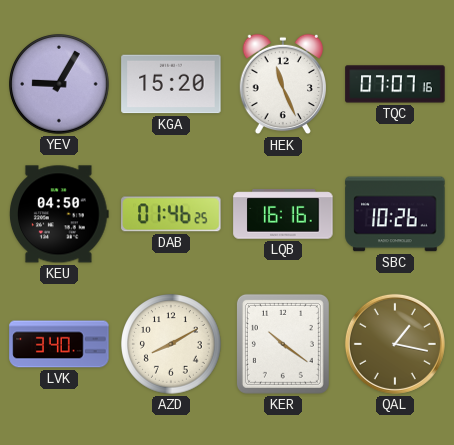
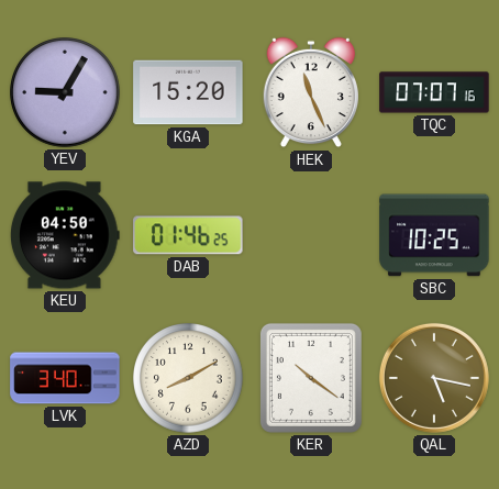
LQB: 16:16 -> none (283, 214)
SBC: 10:26 -> 10:25 (434, 235)
QAL: 1:17 -> 5:17 (434, 378)
